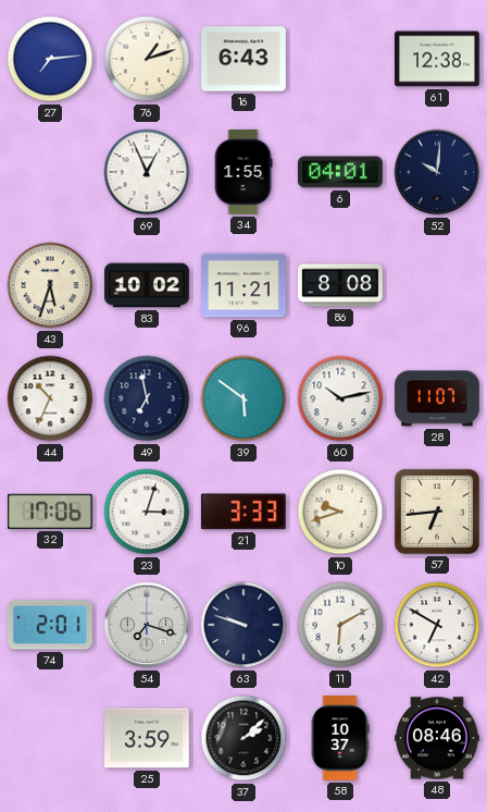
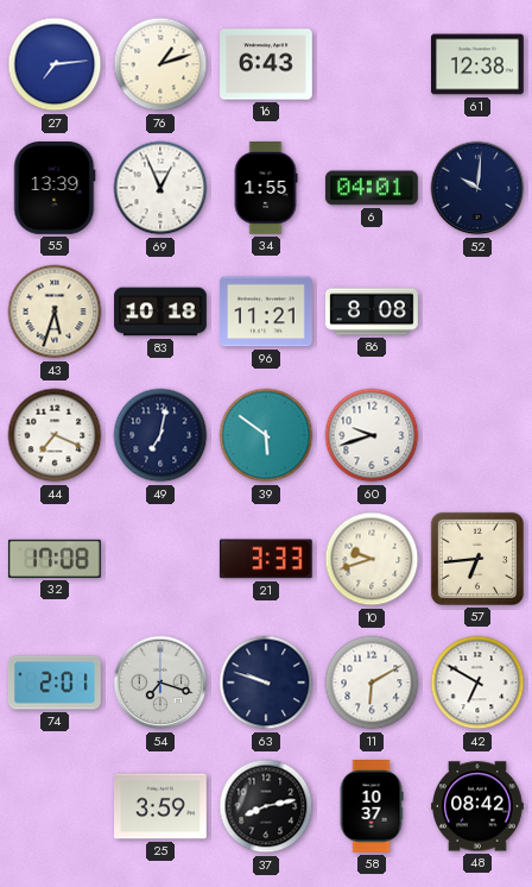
55: none -> 13:39 (55, 189)
83: 10:02 -> 10:18 (160, 312)
44: 10:34 -> 7:19 (55, 435)
49: 6:58 -> 7:02 (160, 435)
60: 10:13 -> 9:42 (372, 435)
28: 11:07 -> none (438, 398)
32: 17:06 -> 17:08 (55, 559)
23: 3:03 -> none (147, 512)
37: 2:08 -> 8:13 (266, 806)
48: 08:46 -> 08:42 (479, 806)
